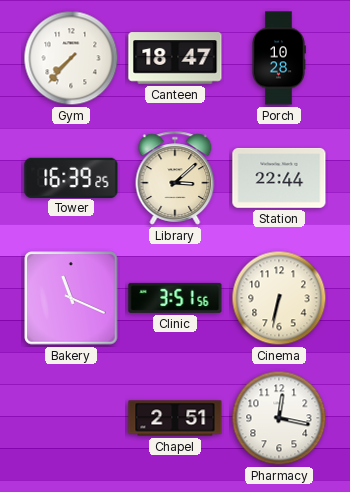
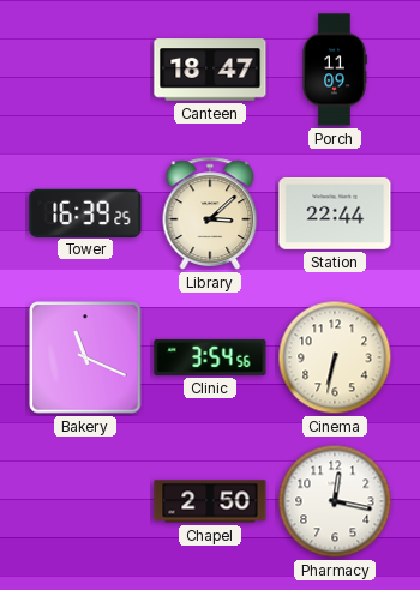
Gym: 7:37 -> none (71, 58)
Porch: 10:28 -> 11:09 (335, 70)
Clinic: 3:51 -> 3:54 (210, 357)
Chapel: 2:51 -> 2:50 (210, 501)
